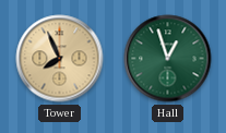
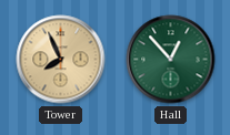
Hall: 12:57 -> 12:53 (171, 60)
